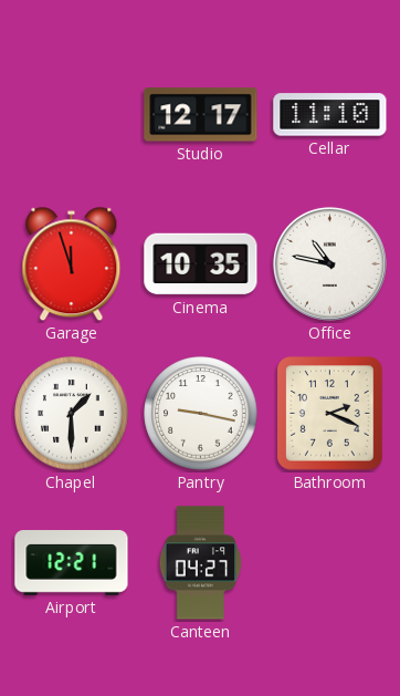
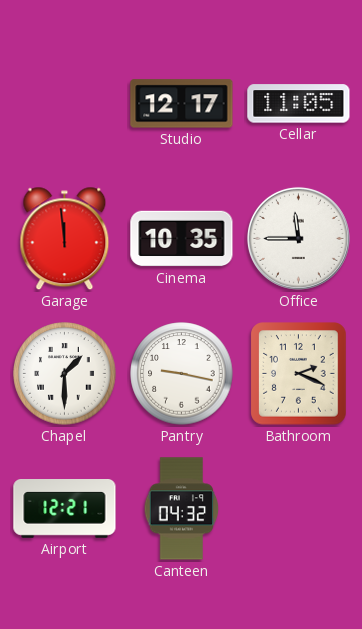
Cellar: 11:10 -> 11:05 (299, 104)
Garage: 11:57 -> 11:59 (65, 239)
Office: 10:47 -> 11:45 (298, 238)
Canteen: 04:27 -> 04:32 (182, 509)
